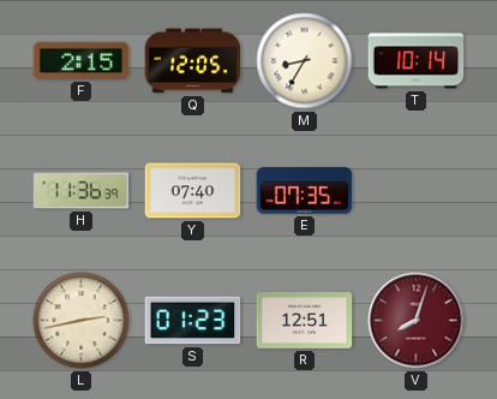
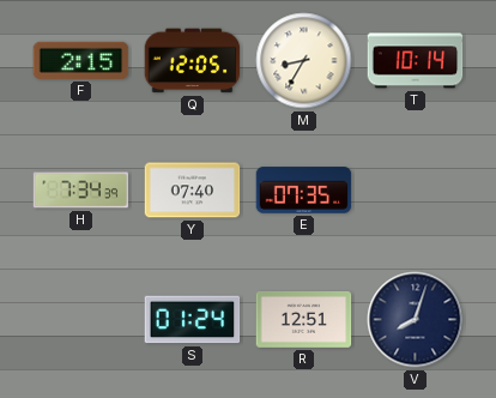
H: 11:36 -> 7:34 (81, 191)
L: 2:43 -> none (82, 321)
S: 01:23 -> 01:24 (193, 320)
V dial: burgundy -> navy (416, 320)
